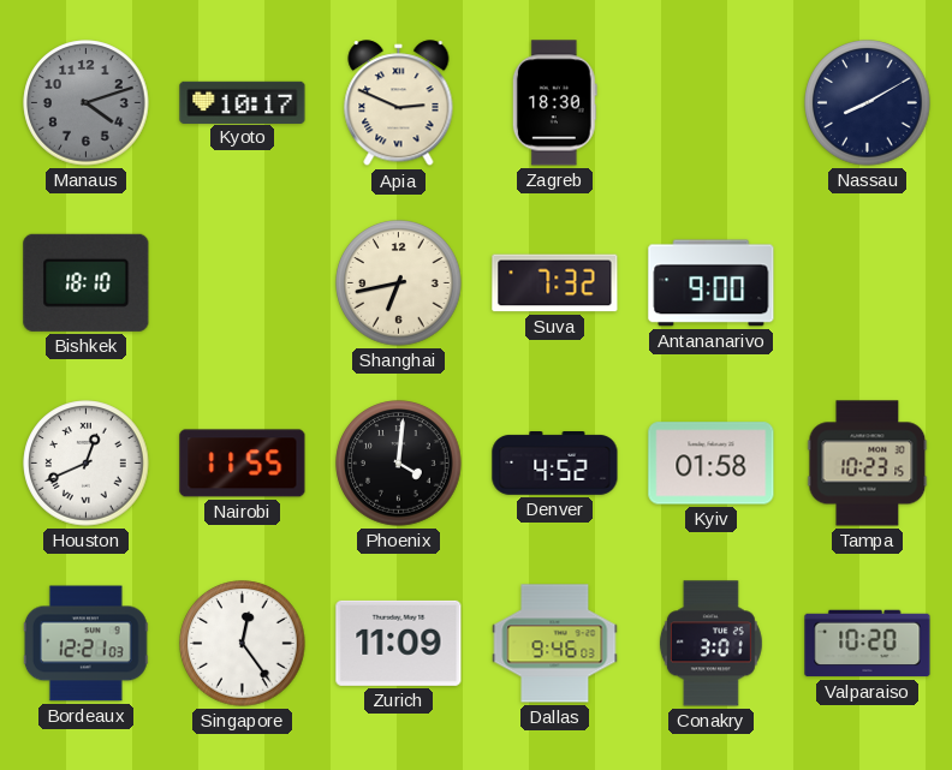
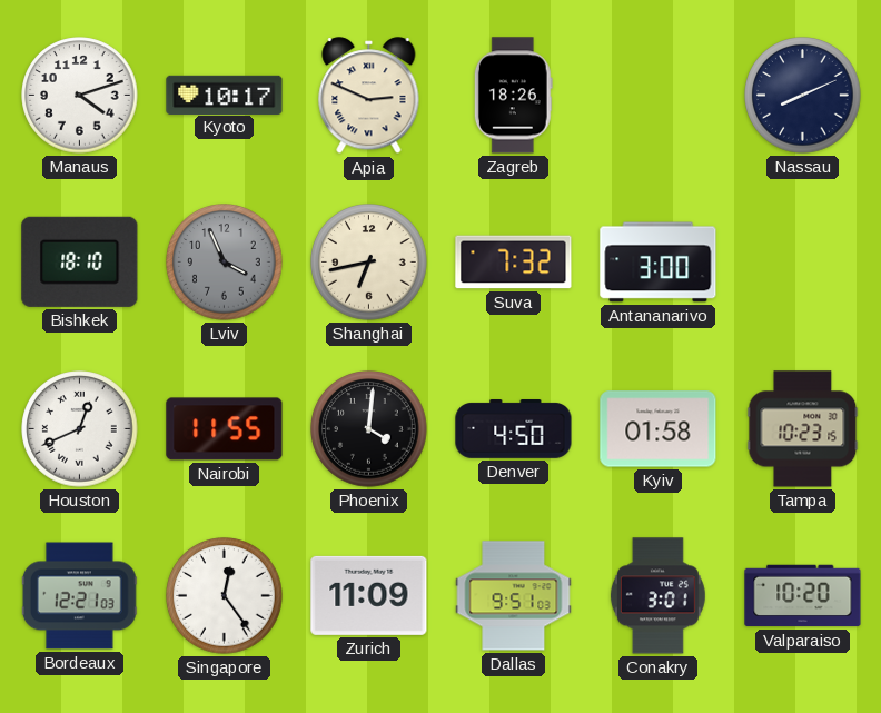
Manaus dial: grey -> white (80, 96)
Zagreb: 18:30 -> 18:26 (513, 96)
Nassau: 8:10 -> 8:11 (803, 96)
Lviv: none -> 3:56 (225, 263)
Antananarivo: 9:00 -> 3:00 (659, 263)
Denver: 4:52 -> 4:50 (514, 429)
Dallas: 9:46 -> 9:51 (514, 596)
